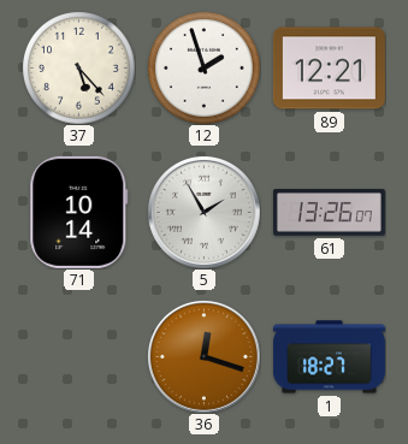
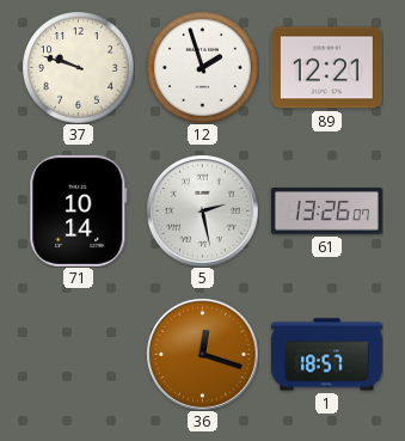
37: 5:23 -> 9:48 (78, 67)
5: 1:55 -> 2:28 (202, 210)
1: 18:27 -> 18:57 (326, 355)
